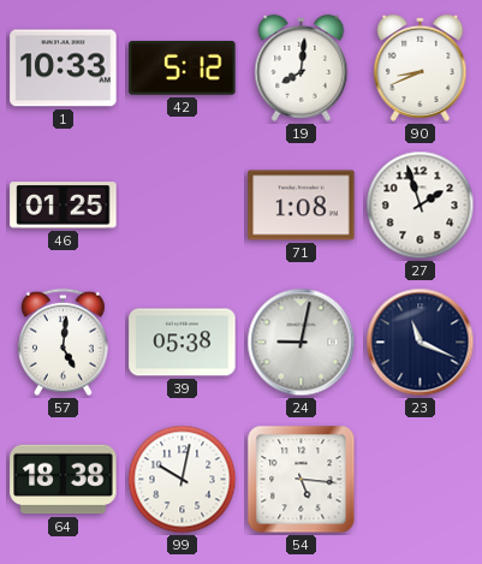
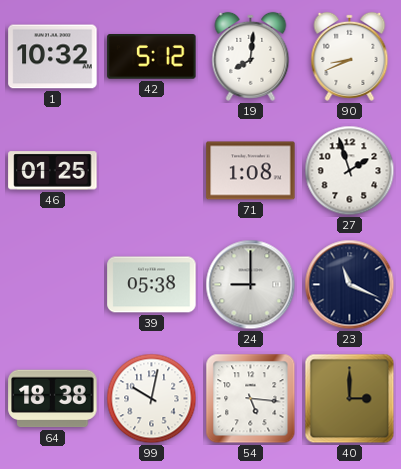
1: 10:33 -> 10:32 (53, 57)
57: 5:01 -> none (63, 343)
24: 9:02 -> 9:00 (251, 285)
40: none -> 3:00 (350, 399)
